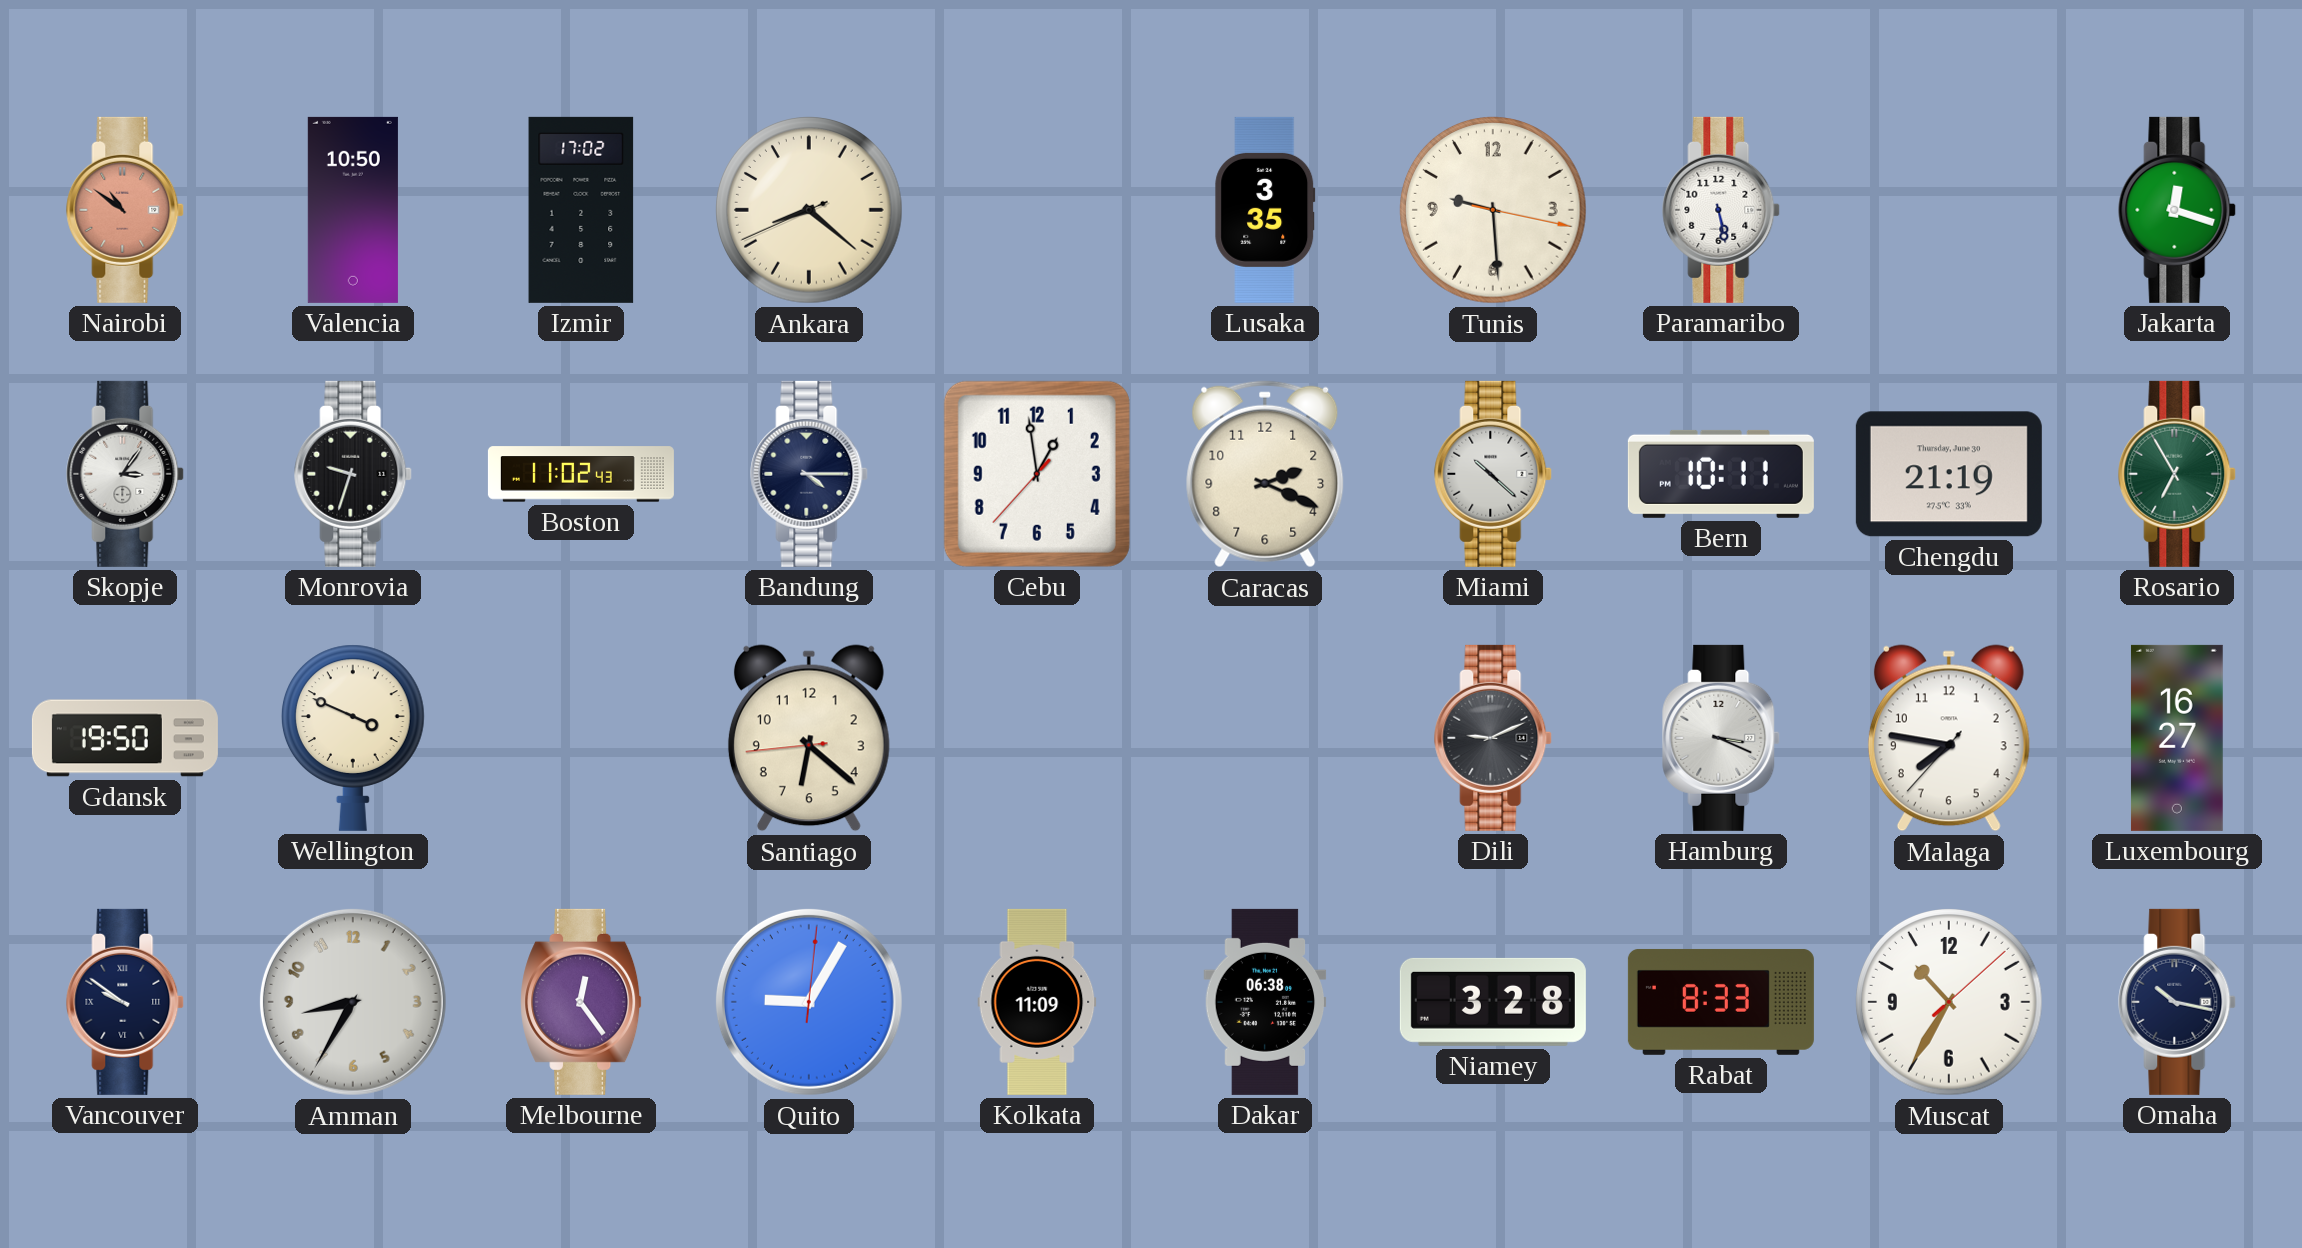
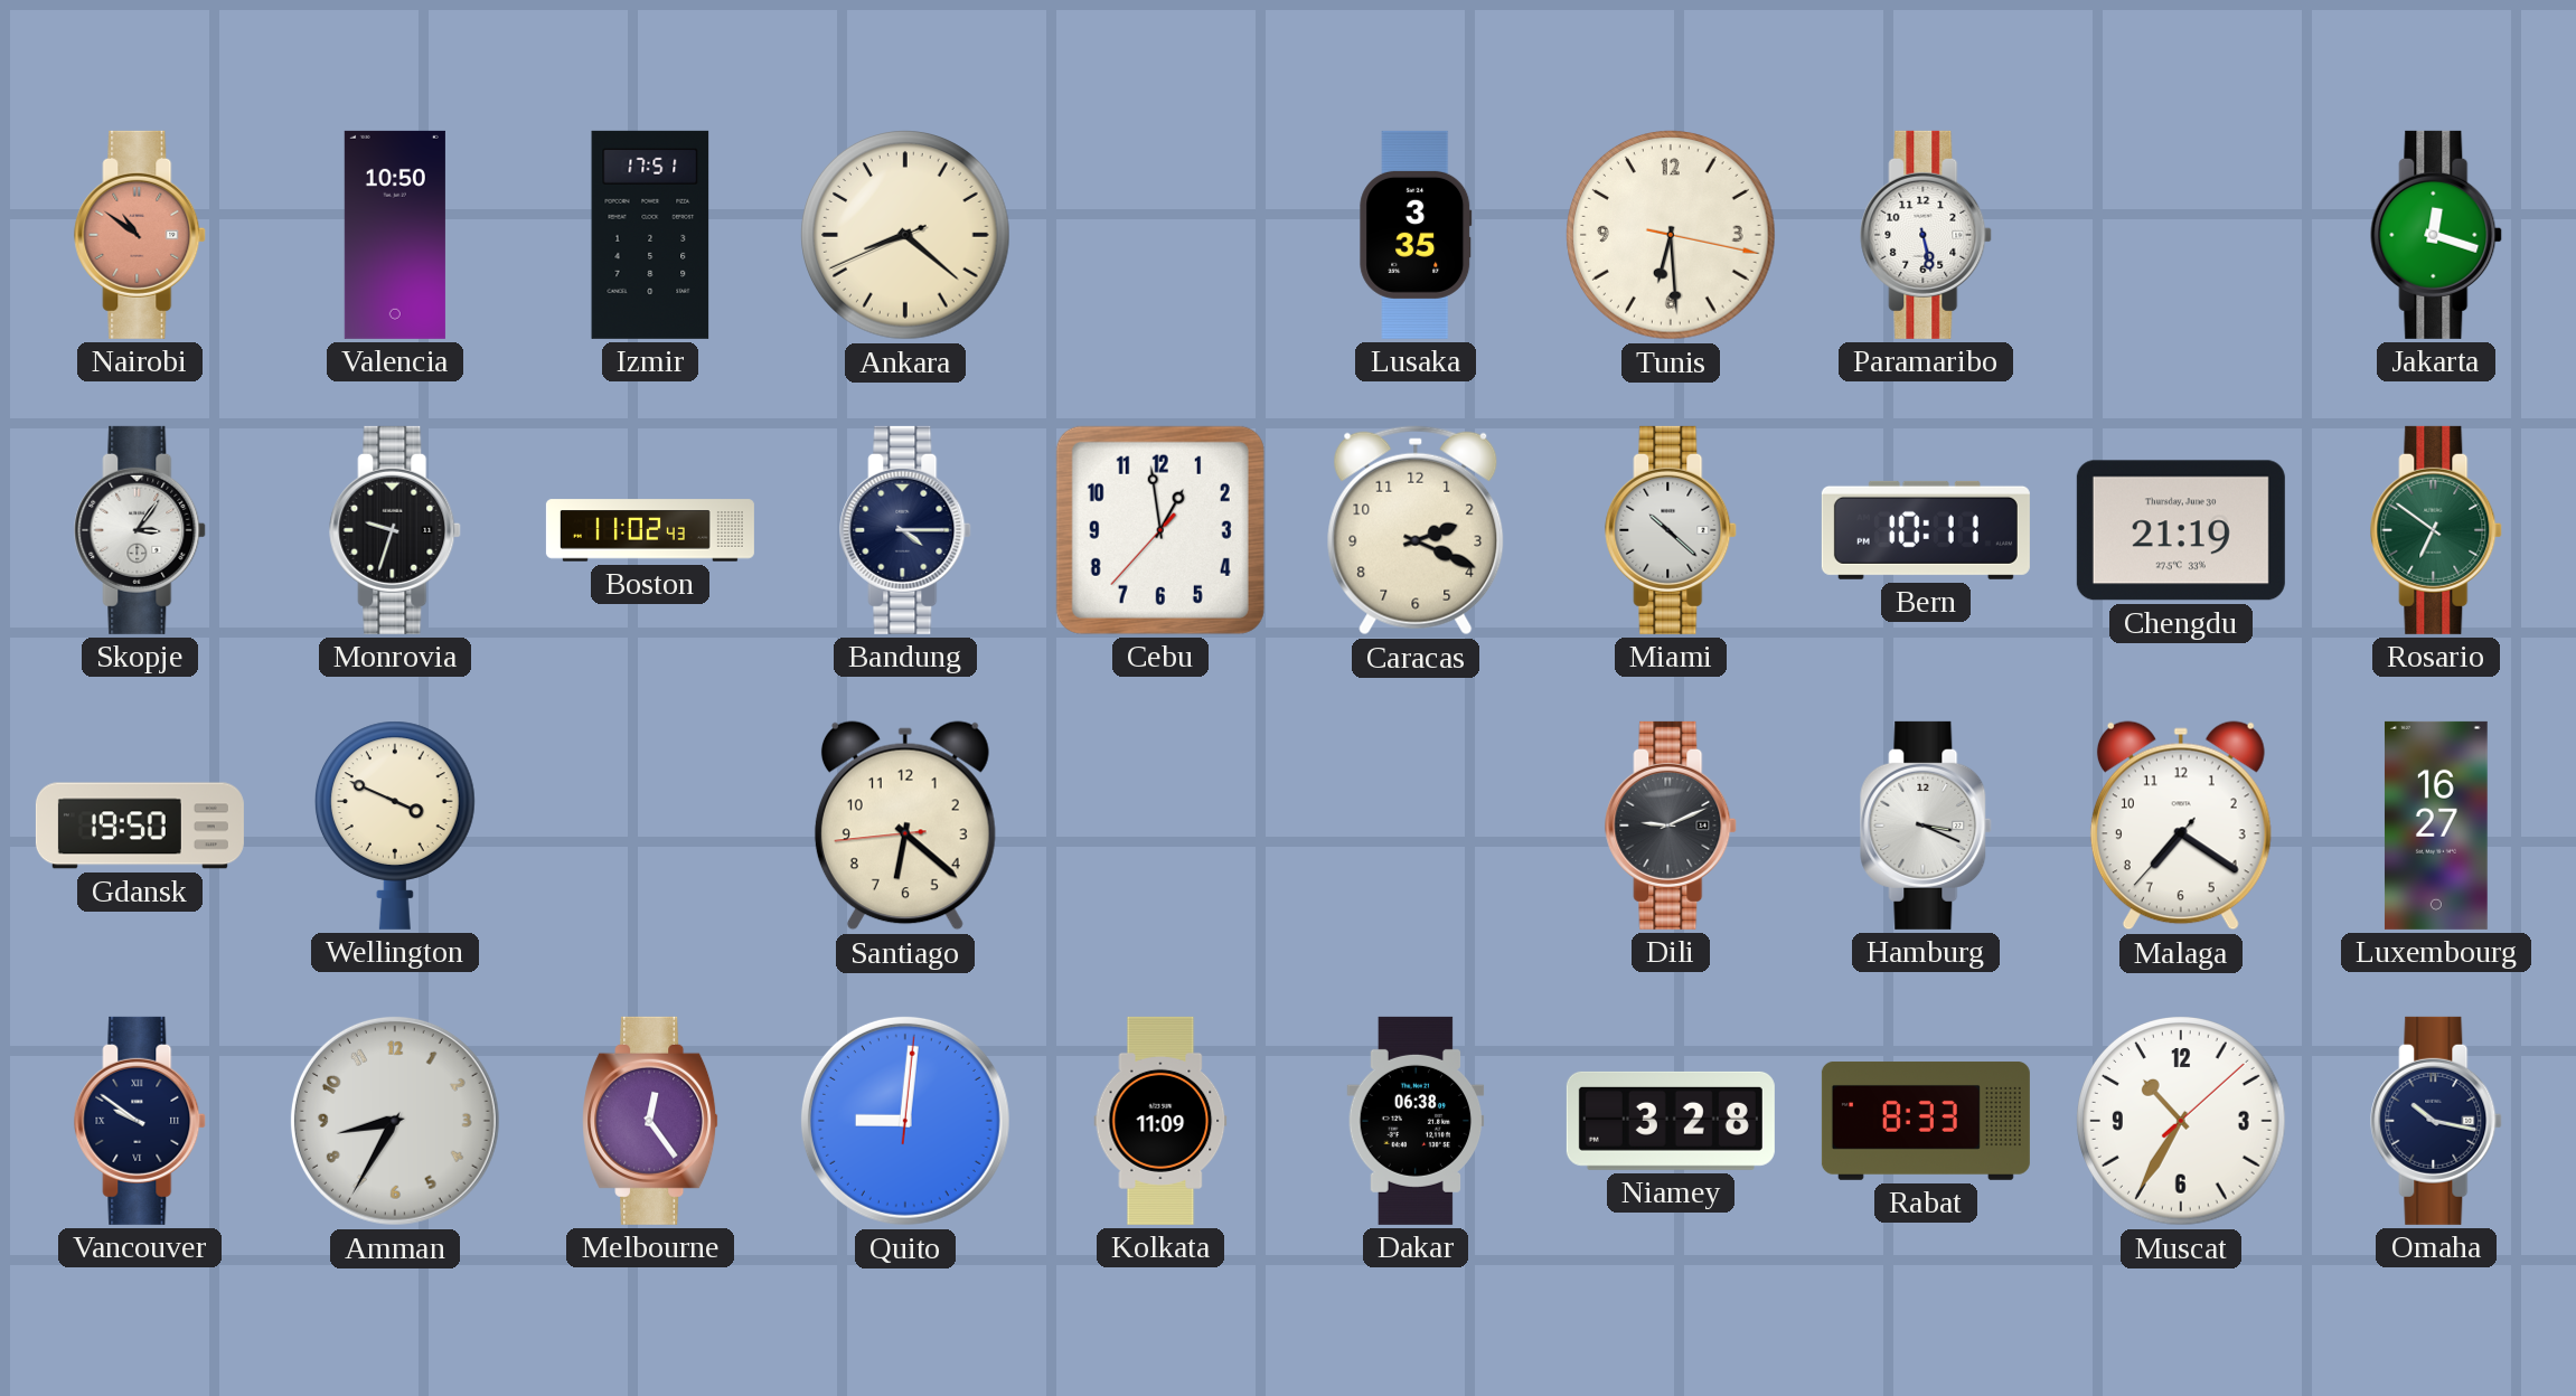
Izmir: 17:02 -> 17:51 (650, 235)
Tunis: 9:29 -> 6:29 (1671, 235)
Rosario: 6:55 -> 6:51 (2437, 530)
Malaga: 7:46 -> 7:20 (2181, 826)
Quito: 9:05 -> 9:01 (905, 1121)
